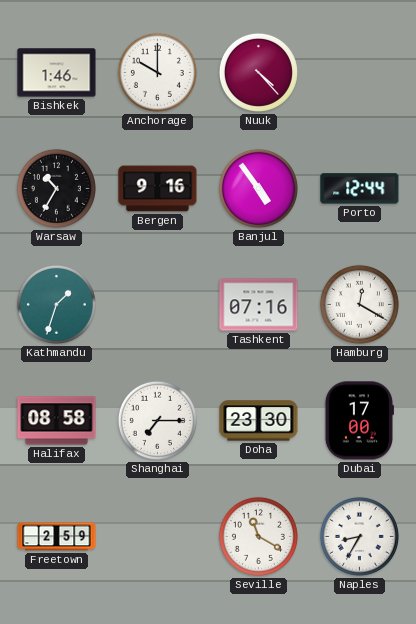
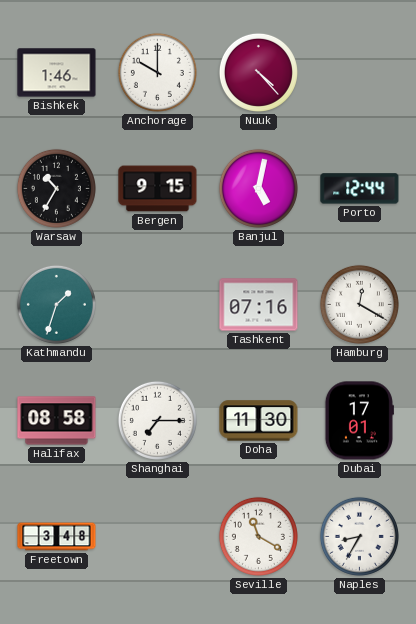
Bergen: 9:16 -> 9:15 (158, 189)
Banjul: 4:54 -> 5:02 (258, 188)
Doha: 23:30 -> 11:30 (259, 421)
Dubai: 17:00 -> 17:01 (359, 421)
Freetown: 2:59 -> 3:48 (57, 537)
